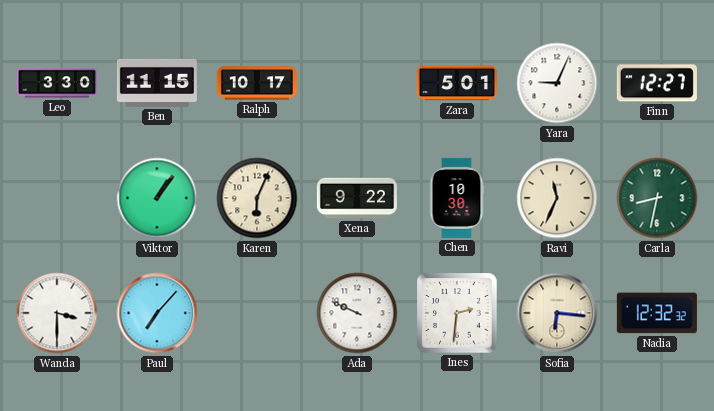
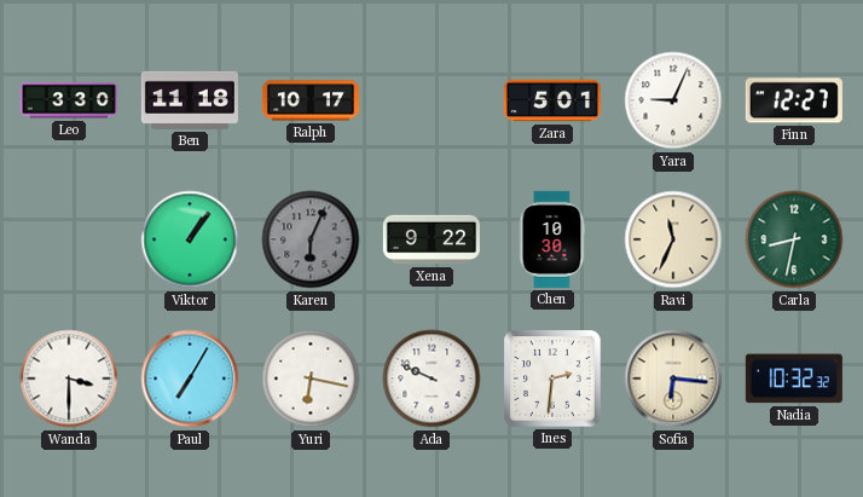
Ben: 11:15 -> 11:18 (190, 100)
Karen dial: cream -> grey (311, 239)
Paul: 7:07 -> 7:05 (190, 378)
Yuri: none -> 6:17 (311, 378)
Nadia: 12:32 -> 10:32 (794, 378)
